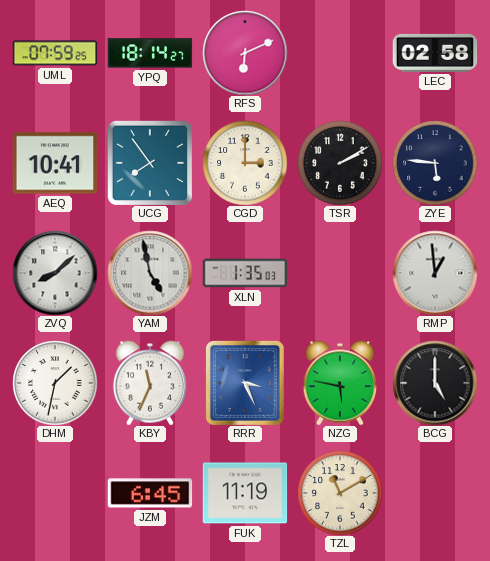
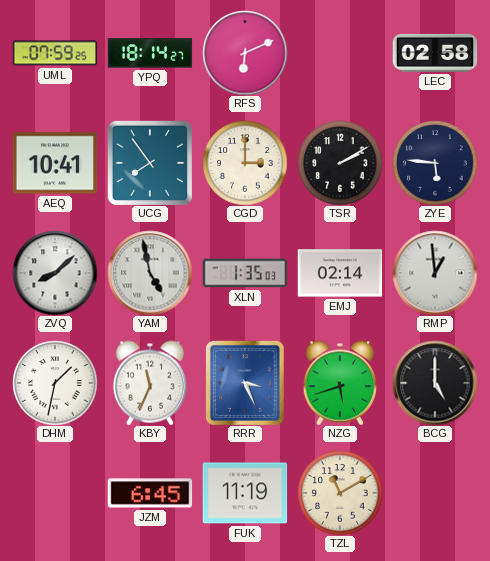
EMJ: none -> 02:14 (340, 273)
NZG: 5:47 -> 5:42 (340, 383)
